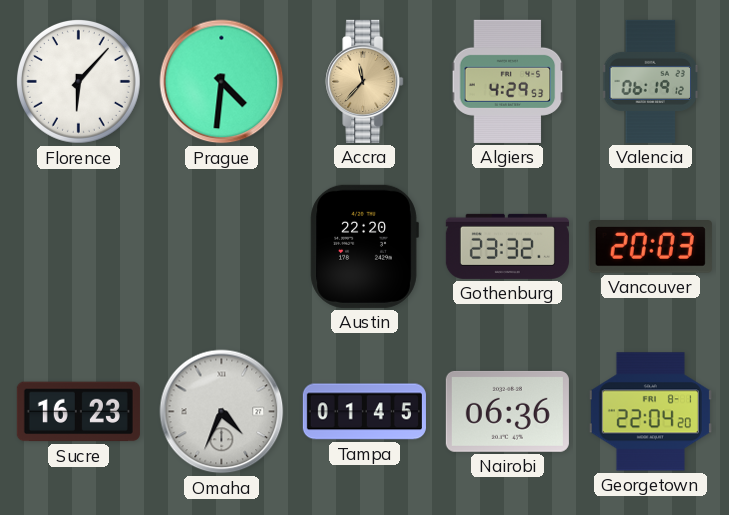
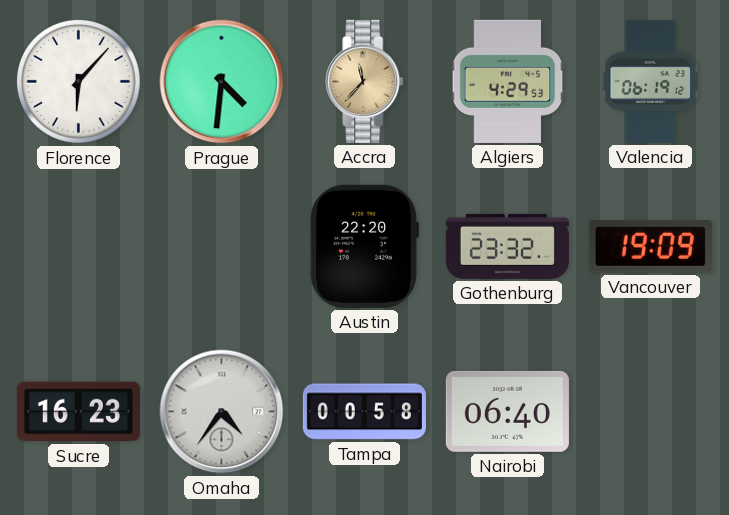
Vancouver: 20:03 -> 19:09 (650, 247)
Omaha: 4:34 -> 4:36 (222, 412)
Tampa: 01:45 -> 00:58 (364, 412)
Nairobi: 06:36 -> 06:40 (507, 411)
Georgetown: 22:04 -> none (650, 412)
